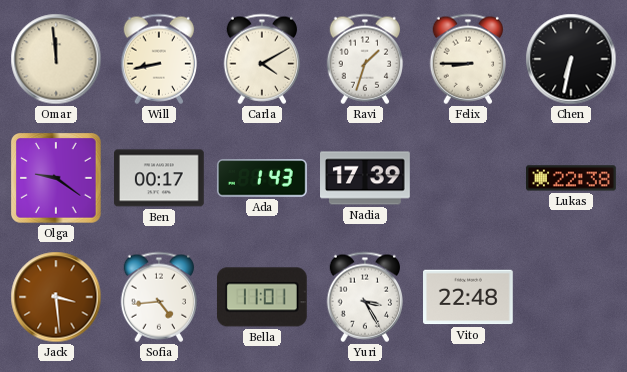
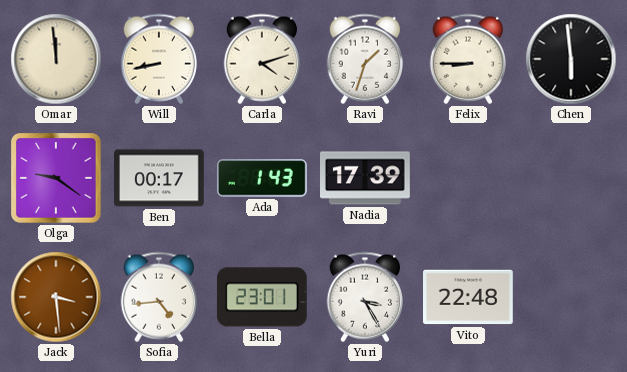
Carla: 4:10 -> 4:12 (262, 59)
Chen: 6:32 -> 5:59 (571, 59)
Lukas: 22:38 -> none (572, 178)
Bella: 11:01 -> 23:01 (262, 297)
